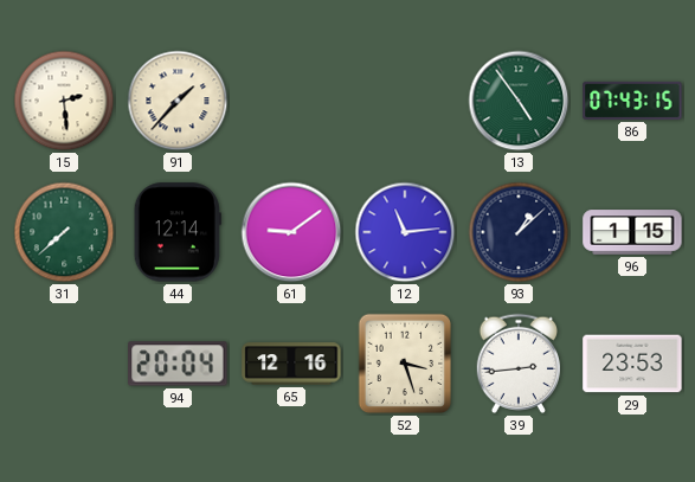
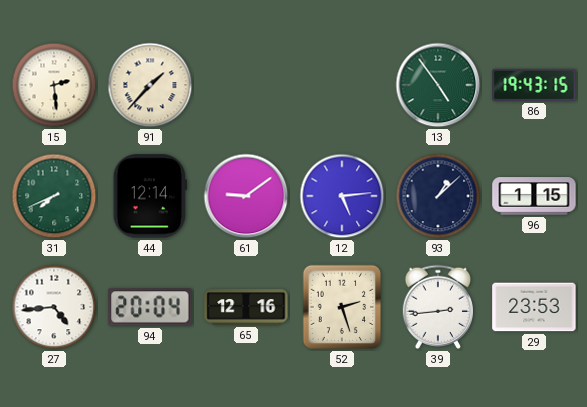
86: 07:43 -> 19:43 (534, 85)
31: 7:38 -> 7:41 (54, 196)
12: 11:14 -> 5:14 (342, 196)
27: none -> 4:44 (54, 307)
52: 3:27 -> 2:27 (341, 307)
